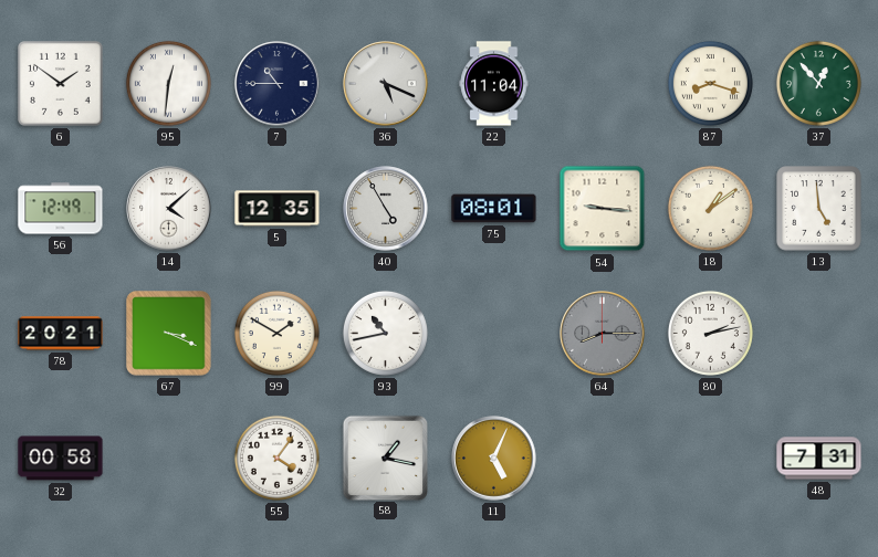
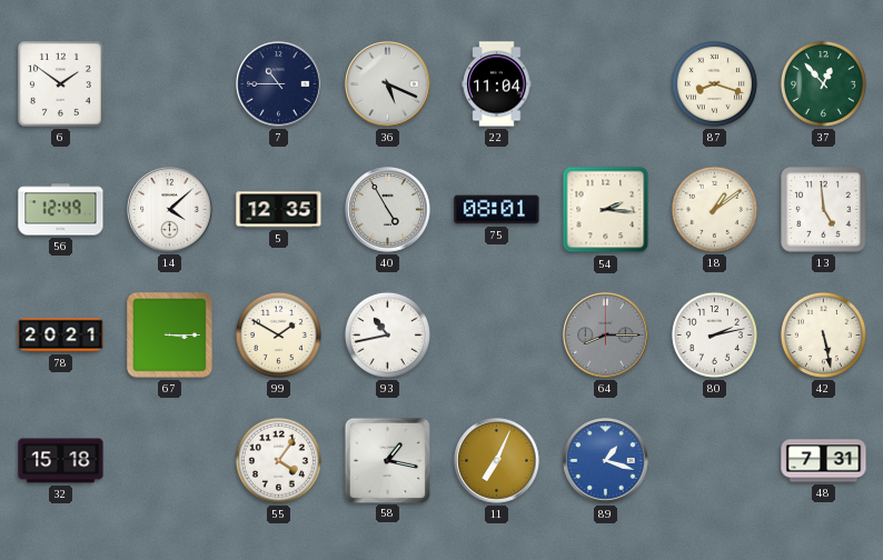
95: 12:31 -> none (168, 83)
54: 9:16 -> 2:16 (606, 210)
67: 3:19 -> 3:15 (170, 336)
42: none -> 5:28 (823, 334)
32: 00:58 -> 15:18 (61, 461)
11: 5:04 -> 7:04 (497, 461)
89: none -> 1:18 (606, 461)
